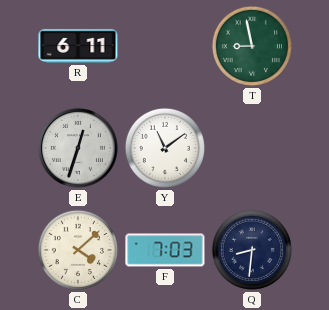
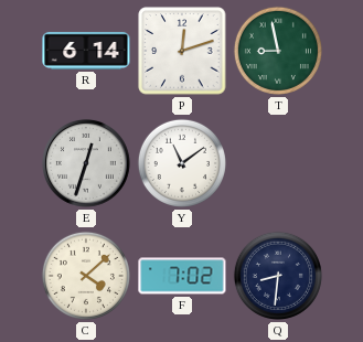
R: 6:11 -> 6:14 (86, 51)
P: none -> 12:12 (182, 51)
F: 7:03 -> 7:02 (182, 276)
